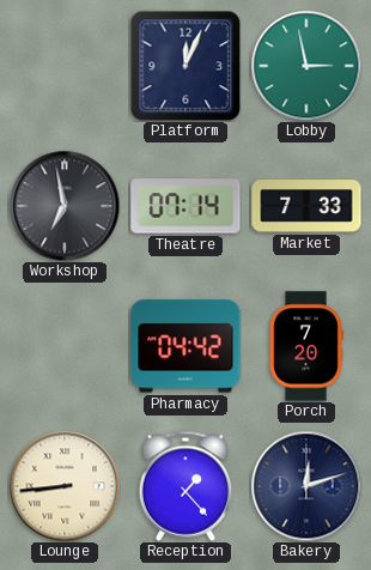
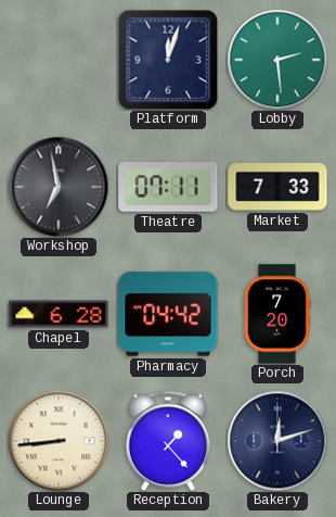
Platform: 12:04 -> 12:03 (168, 60)
Lobby: 2:58 -> 2:29 (277, 60)
Theatre: 07:14 -> 07:11 (168, 187)
Chapel: none -> 6:28 (59, 314)
